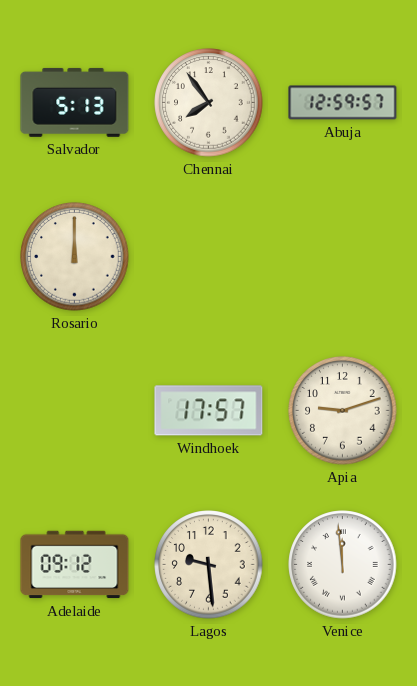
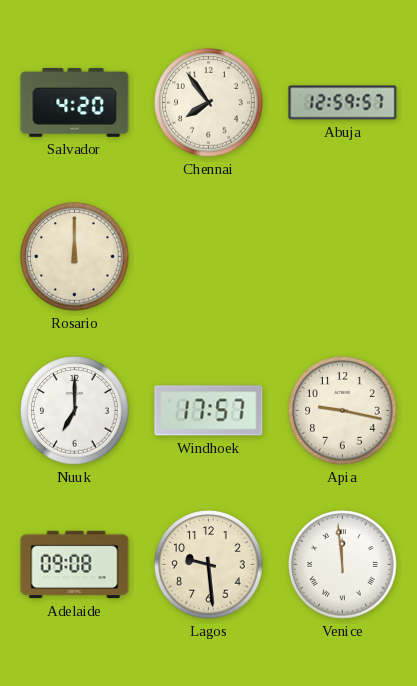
Salvador: 5:13 -> 4:20 (75, 102)
Nuuk: none -> 7:00 (75, 411)
Apia: 9:12 -> 9:17 (343, 411)
Adelaide: 09:12 -> 09:08 (75, 565)
